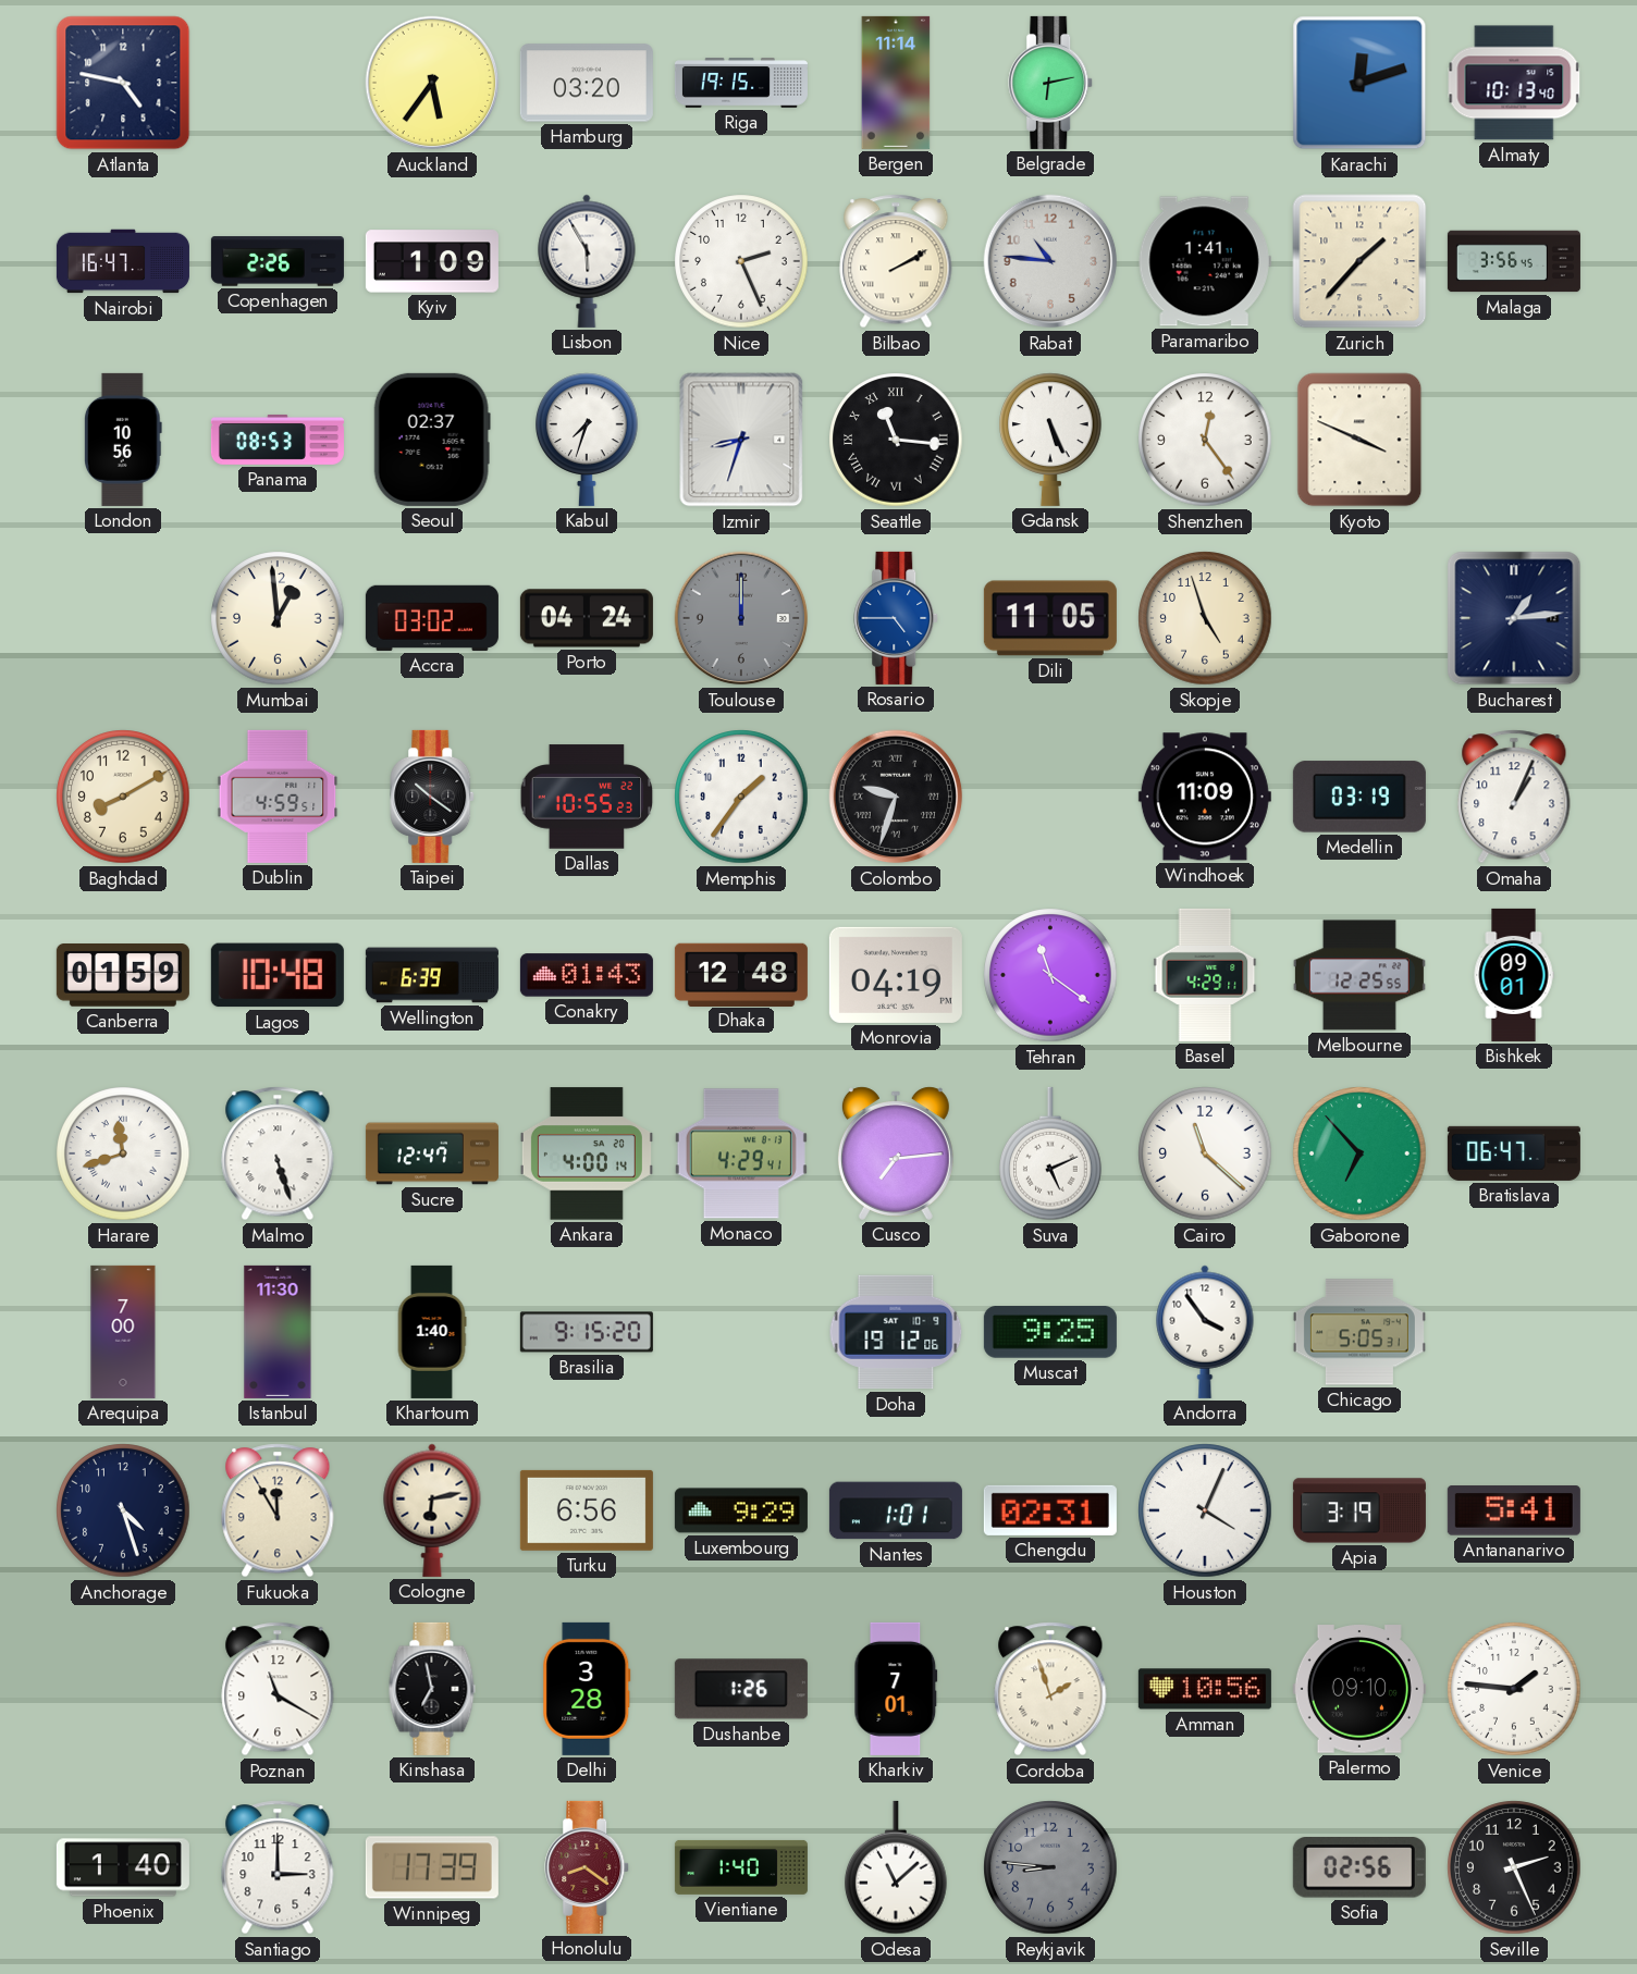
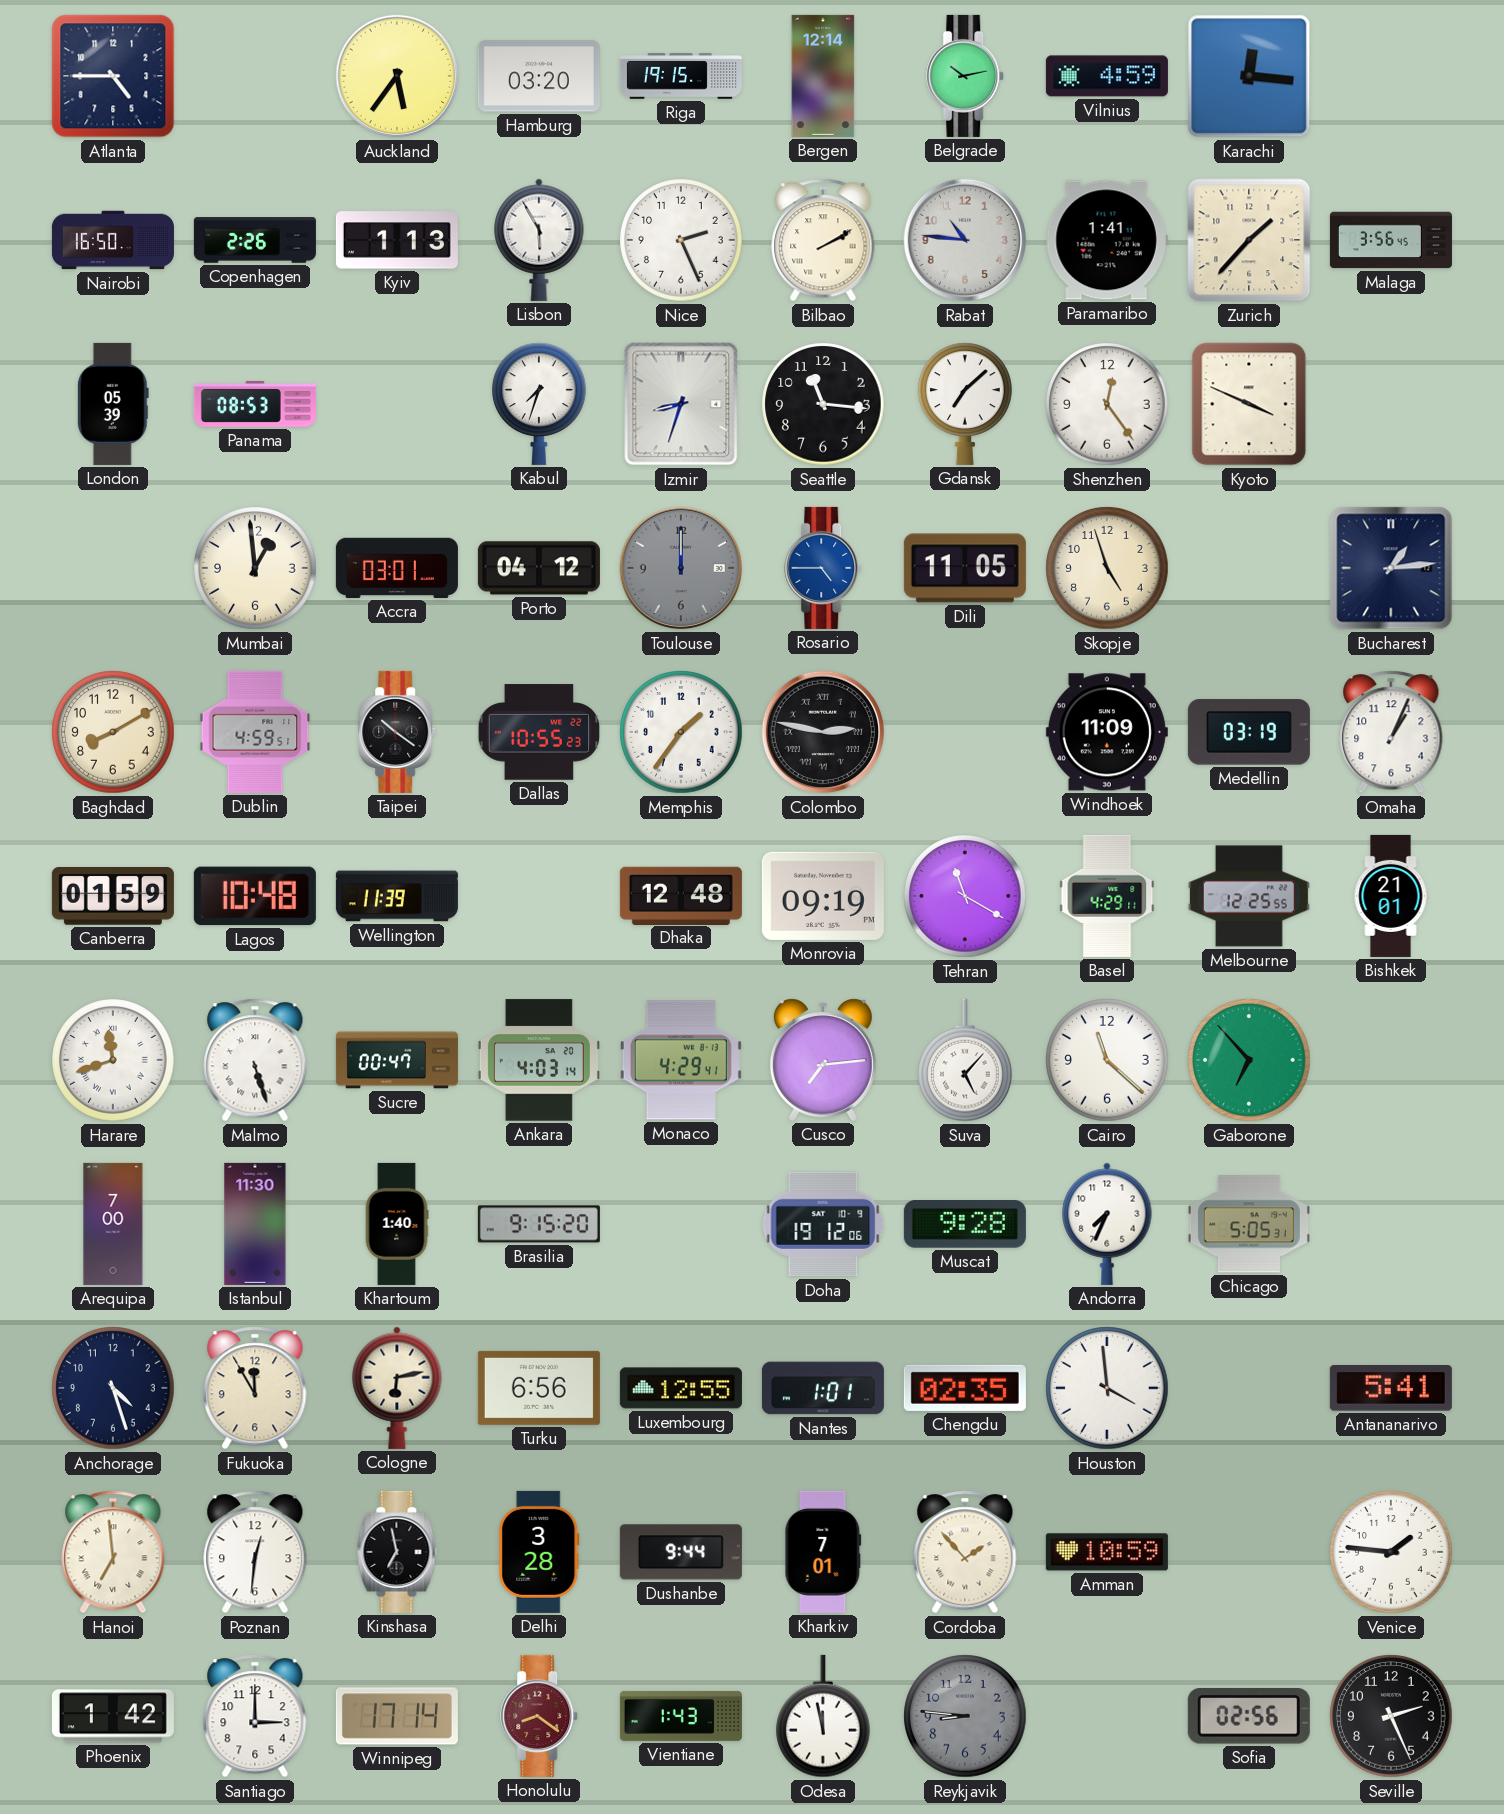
Atlanta: 4:47 -> 4:45 (113, 76)
Bergen: 11:14 -> 12:14 (823, 76)
Belgrade: 6:13 -> 10:13 (966, 76)
Vilnius: none -> 4:59 (1107, 76)
Karachi: 12:12 -> 12:16 (1249, 76)
Almaty: 10:13 -> none (1514, 83)
Nairobi: 16:47 -> 16:50 (113, 240)
Kyiv: 1:09 -> 1:13 (397, 240)
London: 10:56 -> 05:39 (113, 404)
Seoul: 02:37 -> none (432, 440)
Seattle numerals: Roman -> Arabic (823, 404)
Gdansk: 5:26 -> 7:08 (966, 404)
Accra: 03:02 -> 03:01 (397, 568)
Porto: 04:24 -> 04:12 (539, 568)
Colombo: 9:33 -> 2:47 (823, 732)
Wellington: 6:39 -> 11:39 (397, 896)
Conakry: 01:43 -> none (587, 975)
Monrovia: 04:19 -> 09:19 (823, 896)
Tehran: 11:21 -> 11:20 (965, 896)
Bishkek: 09:01 -> 21:01 (1391, 896)
Sucre: 12:47 -> 00:47 (397, 1060)
Ankara: 4:00 -> 4:03 (539, 1060)
Suva: 5:11 -> 5:07 (966, 1060)
Bratislava: 06:47 -> none (1514, 1153)
Muscat: 9:25 -> 9:28 (965, 1224)
Andorra: 3:54 -> 7:34 (1107, 1224)
Luxembourg: 9:29 -> 12:55 (681, 1388)
Chengdu: 02:31 -> 02:35 (965, 1388)
Houston: 4:04 -> 3:59 (1107, 1388)
Apia: 3:19 -> none (1359, 1510)
Hanoi: none -> 6:59 (113, 1552)
Poznan: 11:20 -> 12:31 (255, 1552)
Dushanbe: 1:26 -> 9:44 (681, 1552)
Cordoba: 1:57 -> 1:53 (965, 1552)
Amman: 10:56 -> 10:59 (1107, 1552)
Palermo: 09:10 -> none (1359, 1689)
Phoenix: 1:40 -> 1:42 (113, 1716)
Winnipeg: 17:39 -> 17:14 (397, 1716)
Vientiane: 1:40 -> 1:43 (681, 1716)
Odesa: 11:08 -> 11:58 (824, 1716)
